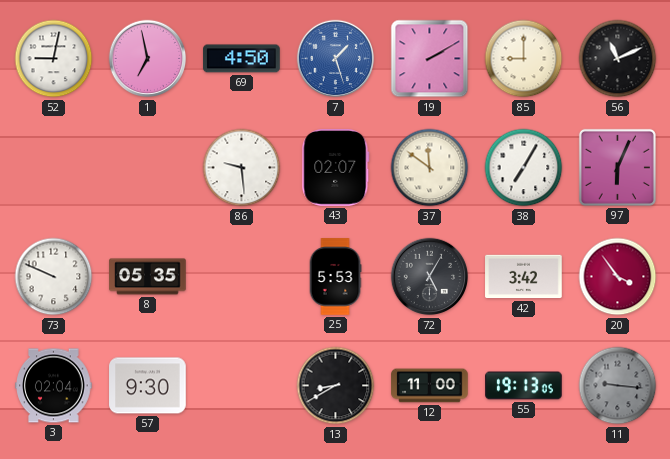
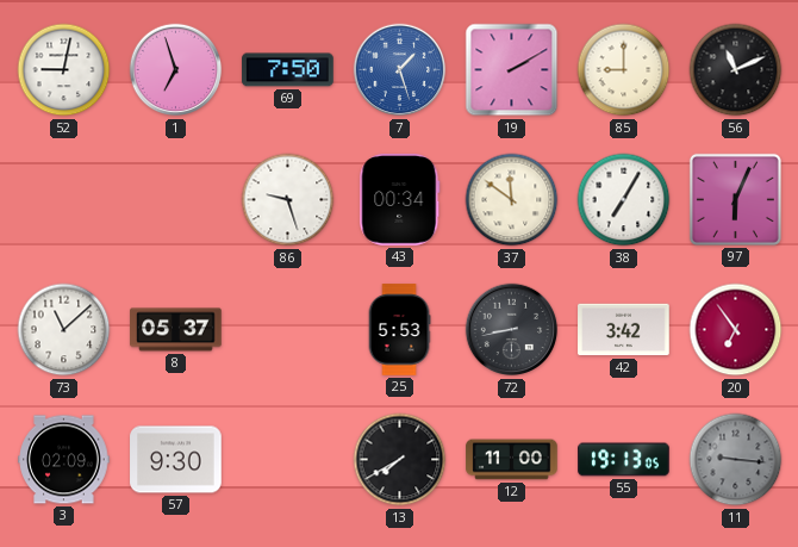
1: 6:58 -> 6:57 (176, 70)
69: 4:50 -> 7:50 (288, 70)
86: 9:29 -> 9:27 (288, 200)
43: 02:07 -> 00:34 (400, 200)
73: 9:49 -> 11:08 (64, 330)
8: 05:35 -> 05:37 (176, 330)
72: 5:05 -> 8:43 (512, 330)
20: 3:54 -> 6:54 (736, 330)
3: 02:04 -> 02:09 (64, 460)
13: 8:40 -> 7:40 (400, 460)
